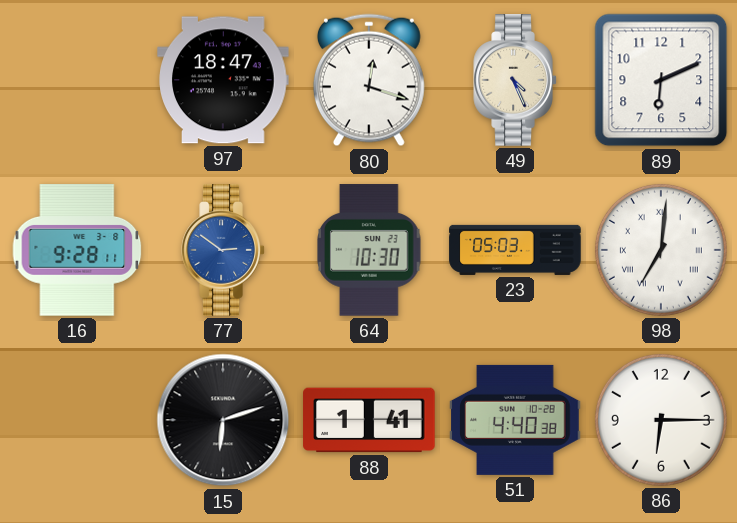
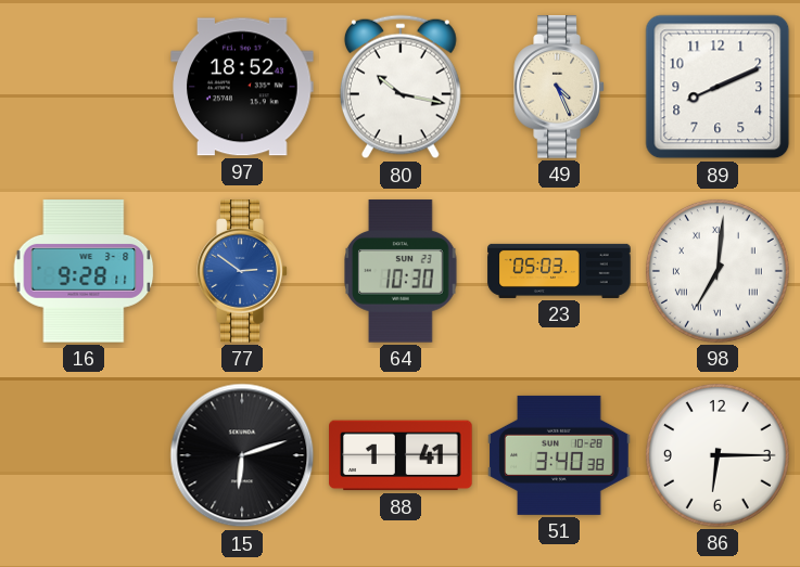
97: 18:47 -> 18:52 (242, 87)
80: 12:18 -> 10:17 (401, 87)
89: 6:11 -> 8:11 (718, 87)
51: 4:40 -> 3:40 (559, 455)
